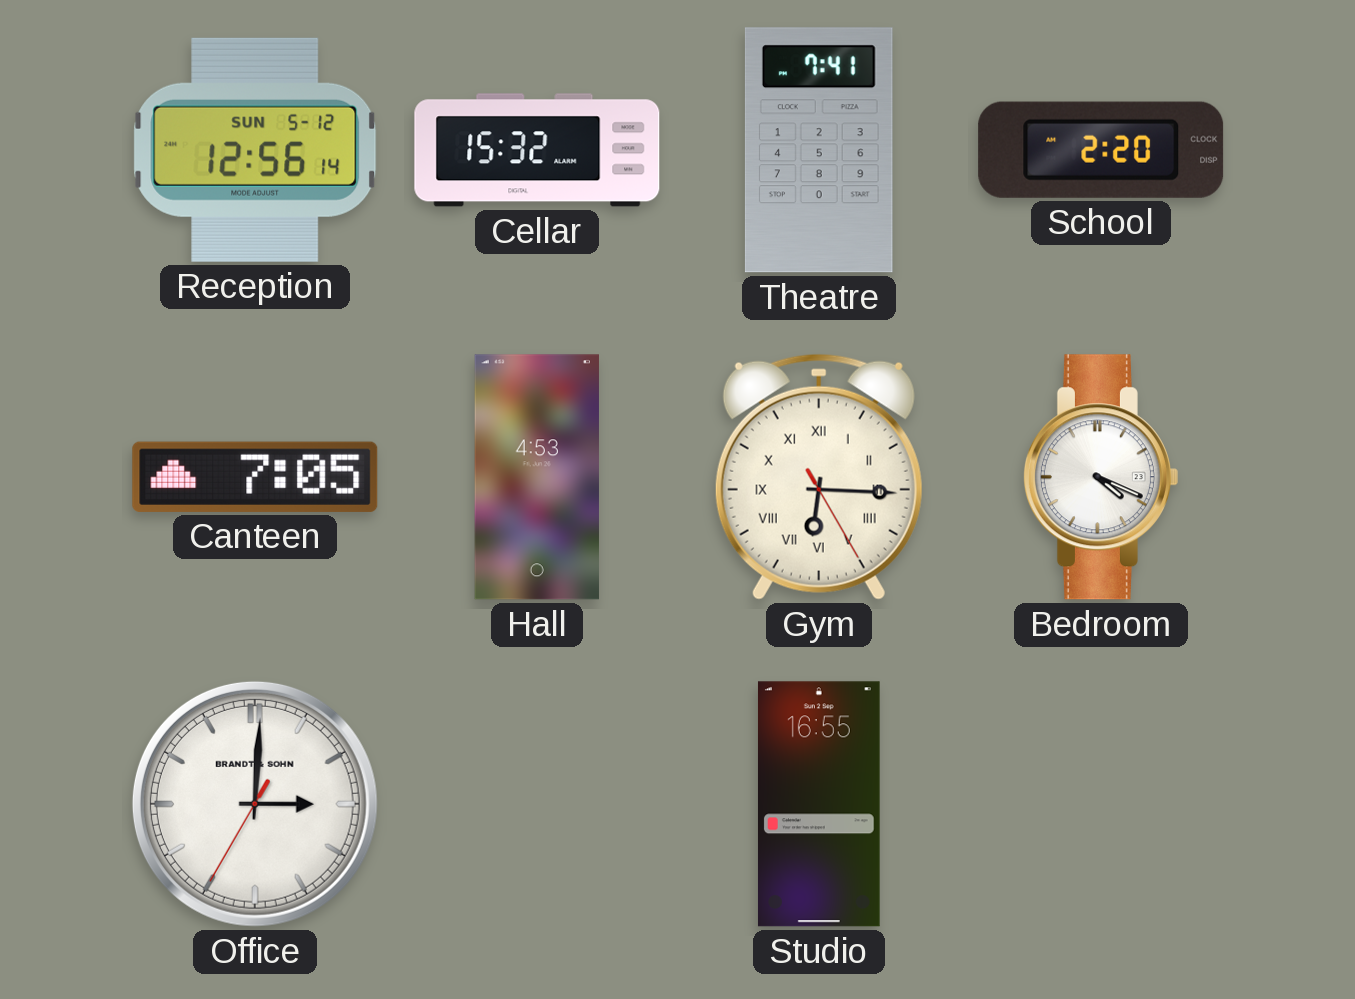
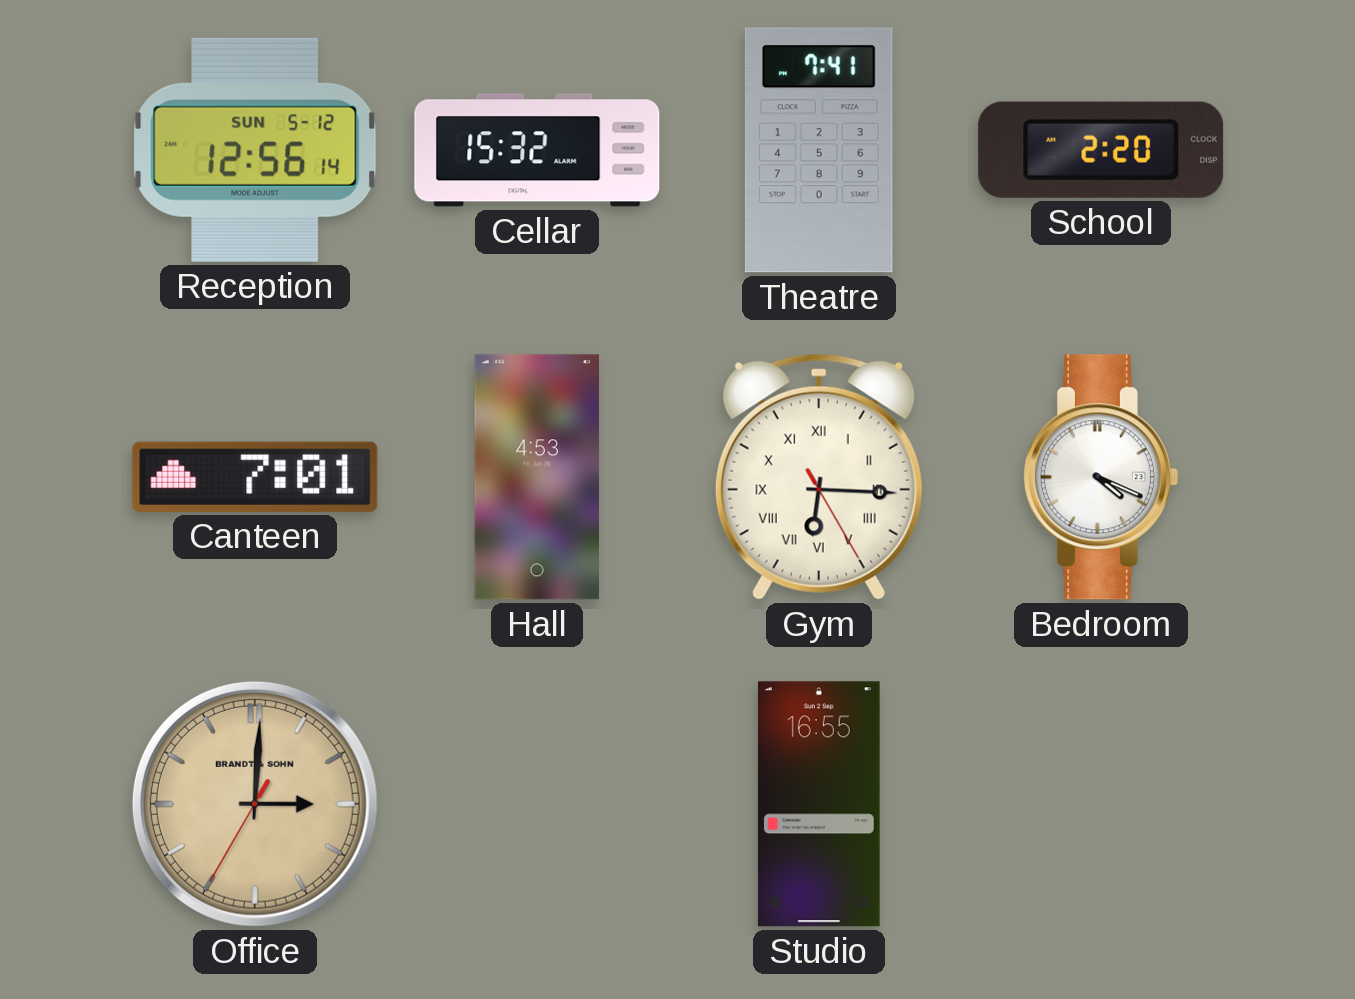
Canteen: 7:05 -> 7:01 (255, 477)
Office dial: white -> champagne (255, 804)
